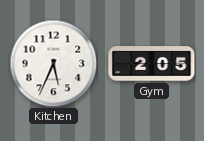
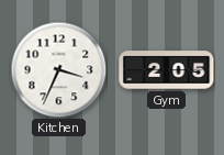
Kitchen: 5:34 -> 3:34 (58, 69)
